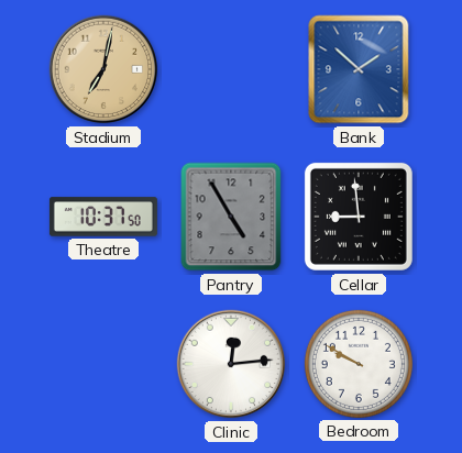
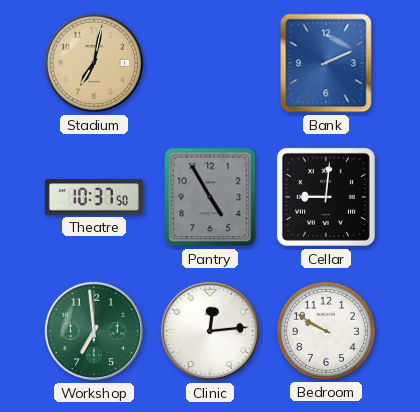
Bank: 1:52 -> 2:11 (326, 63)
Cellar: 8:59 -> 9:01 (326, 197)
Workshop: none -> 6:59 (94, 331)
